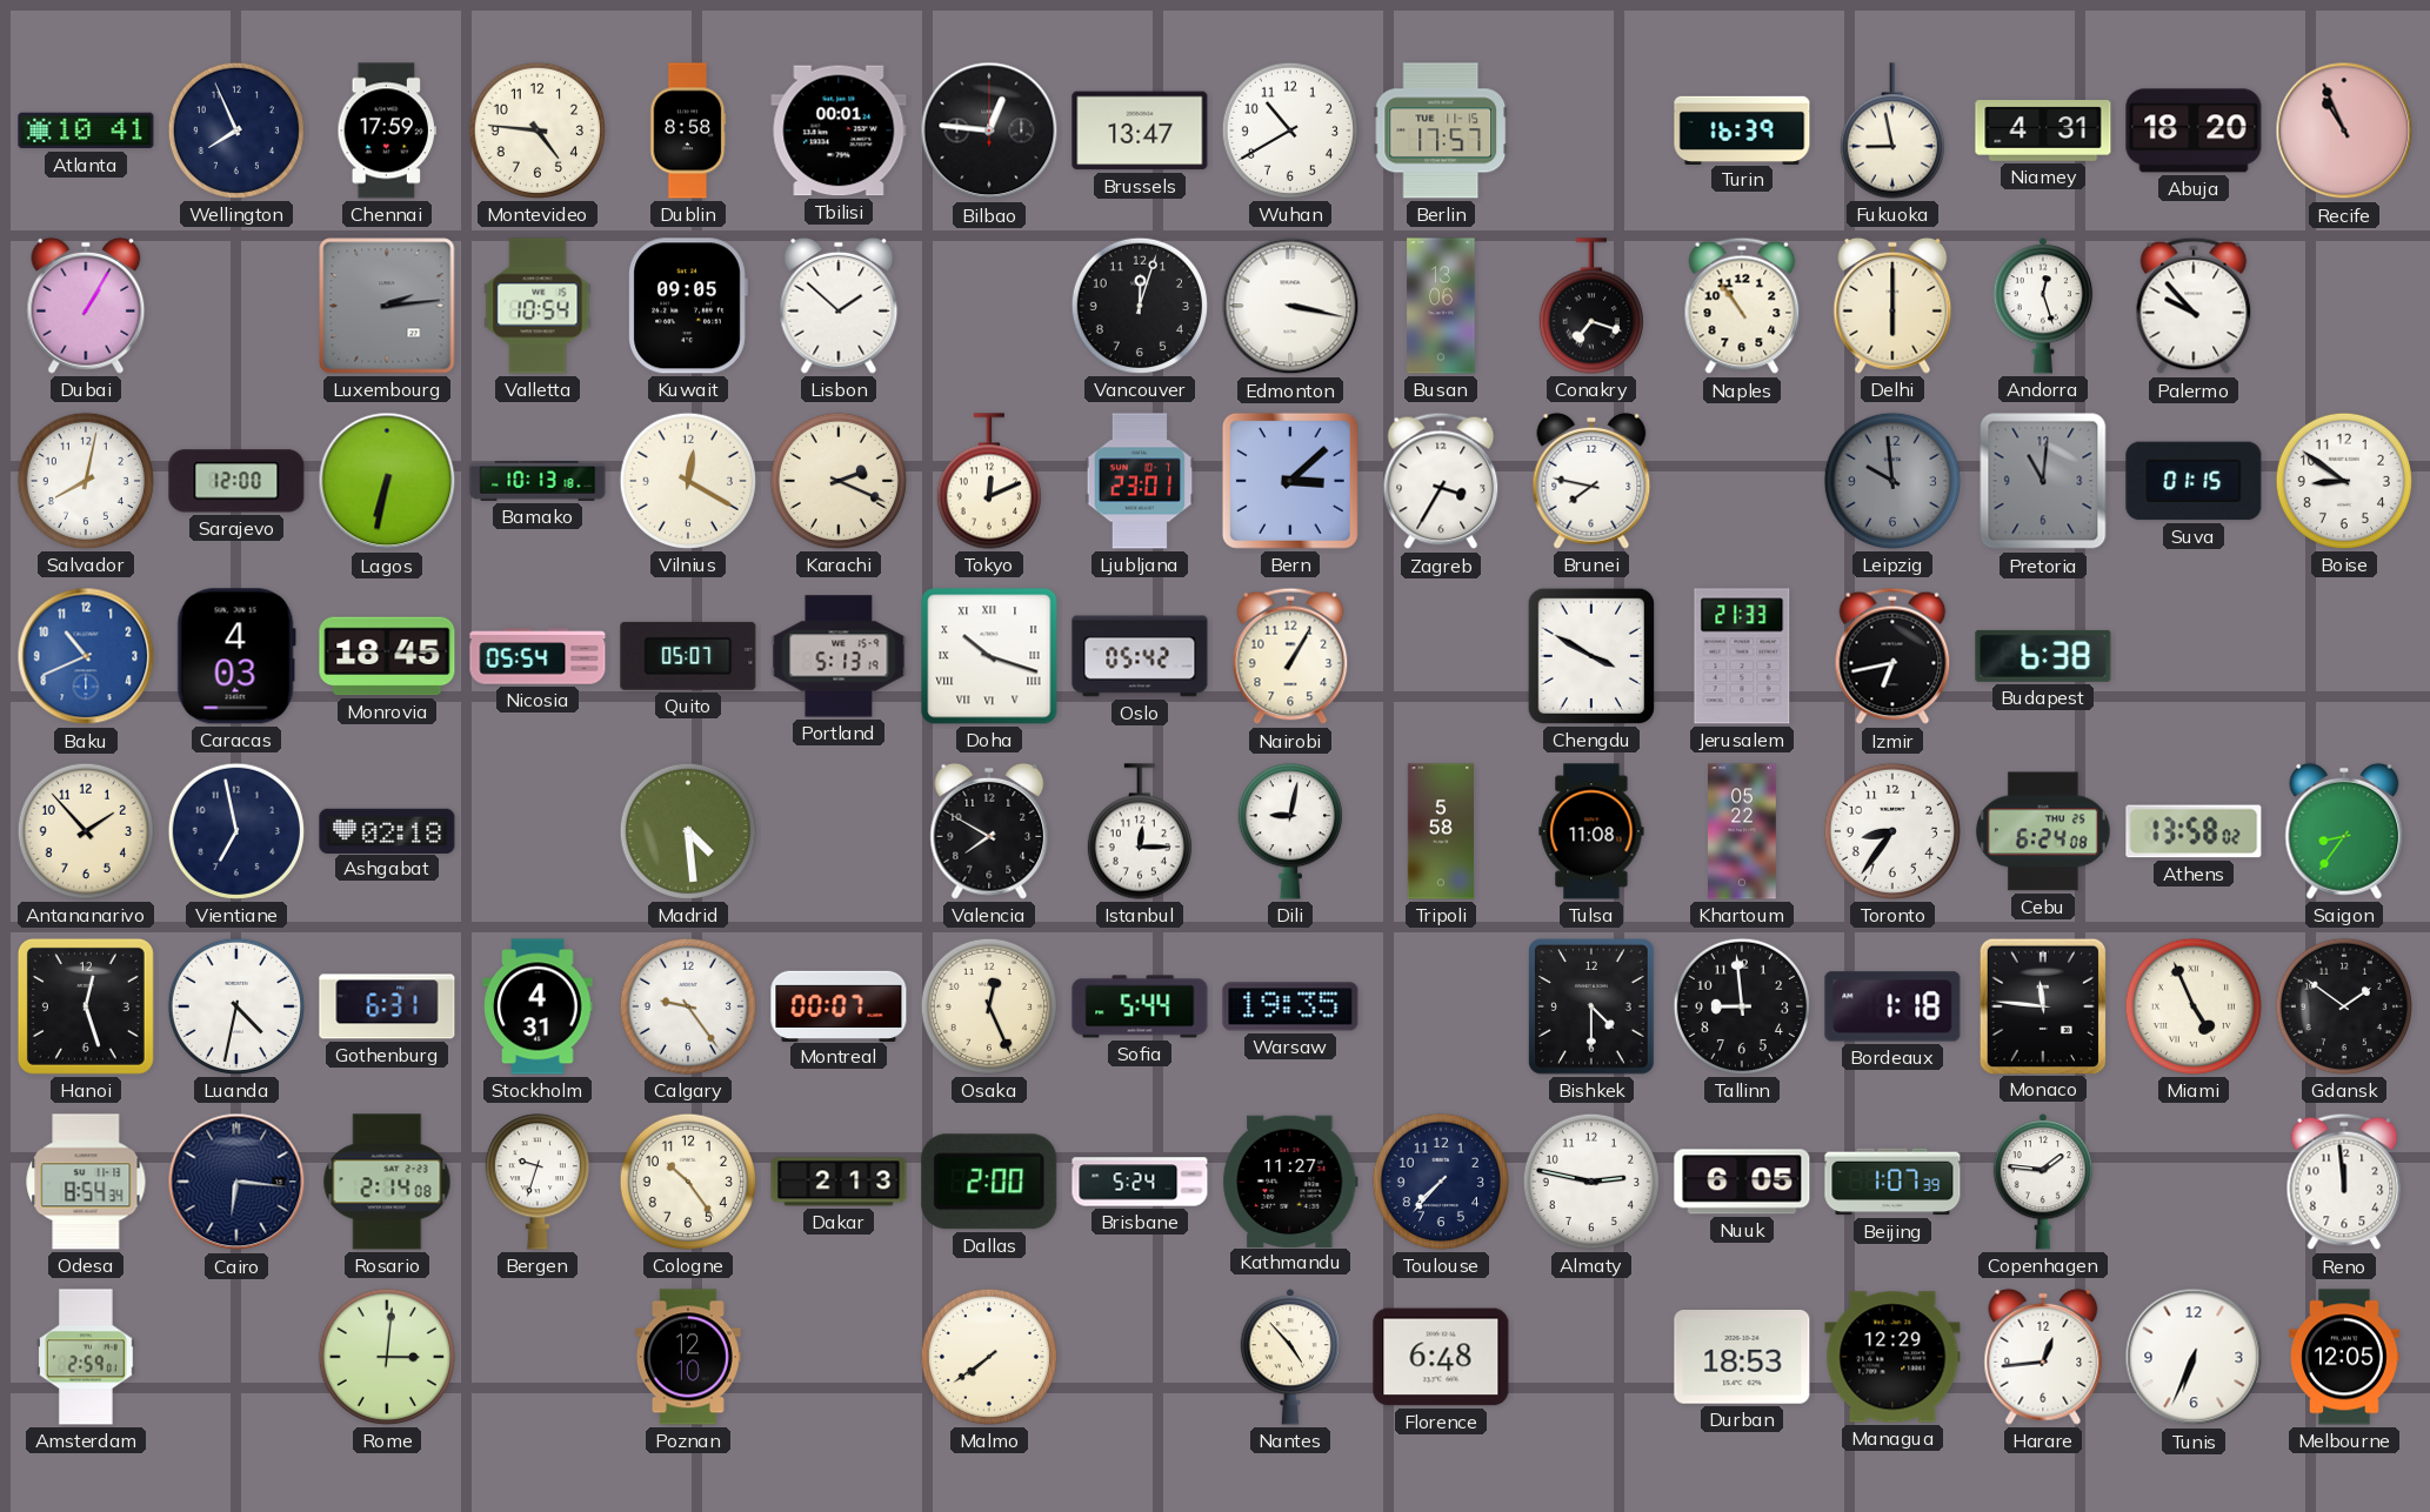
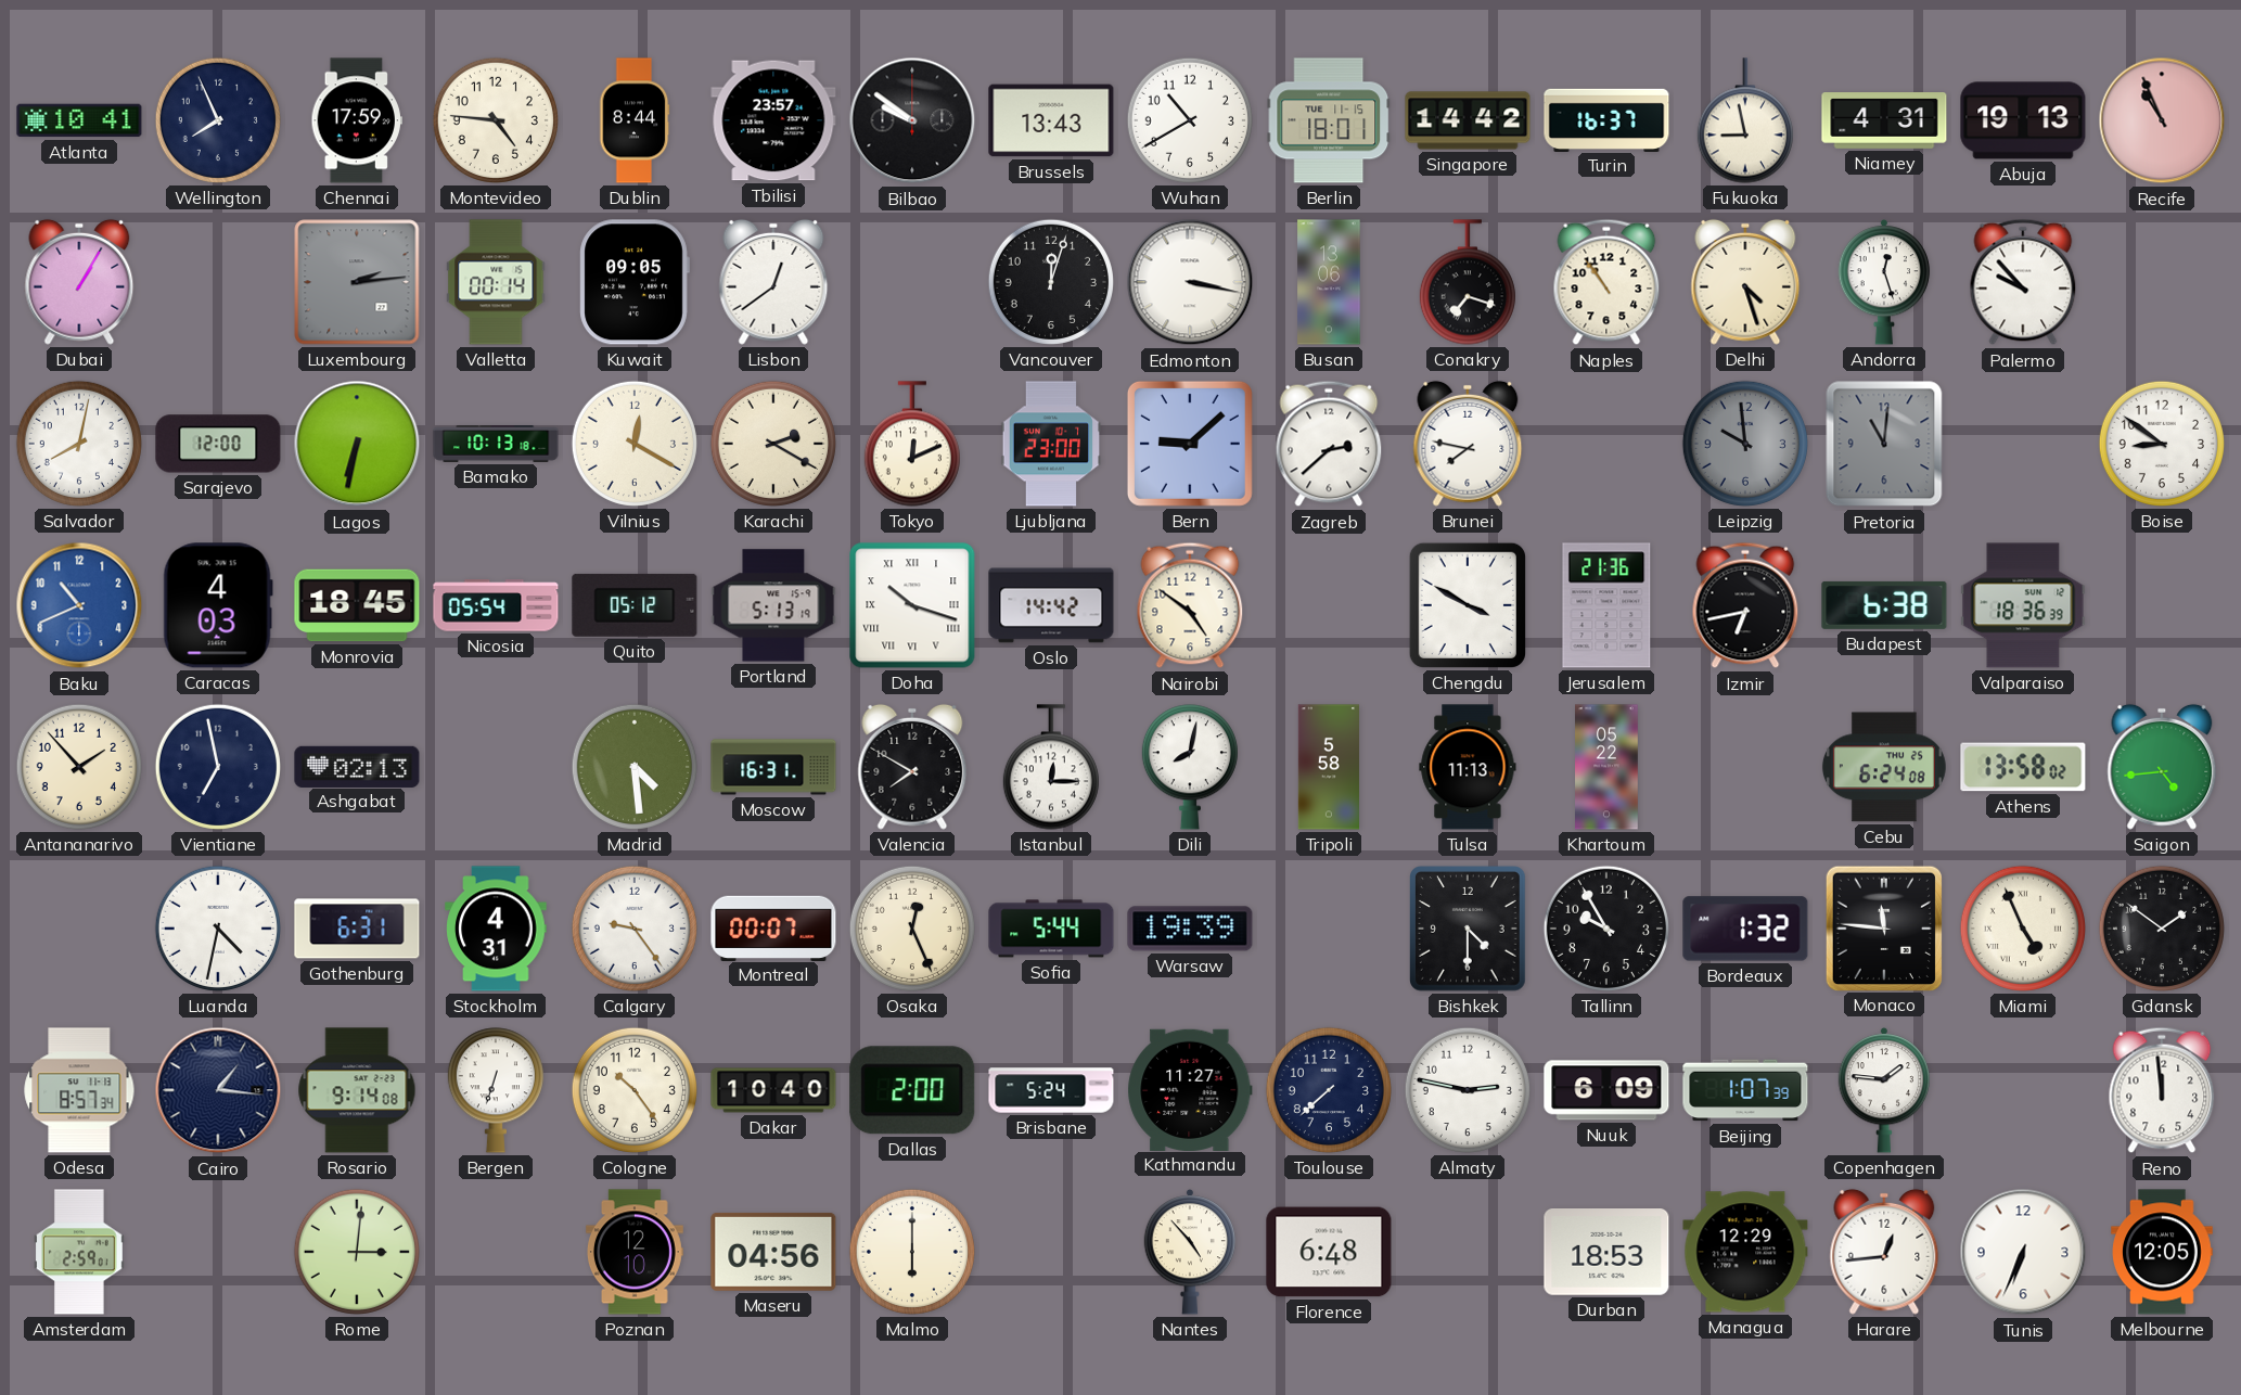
Dublin: 8:58 -> 8:44 (635, 120)
Tbilisi: 00:01 -> 23:57 (773, 120)
Bilbao: 12:46 -> 9:51 (912, 120)
Brussels: 13:47 -> 13:43 (1051, 120)
Berlin: 17:57 -> 18:01 (1329, 120)
Singapore: none -> 14:42 (1468, 120)
Turin: 16:39 -> 16:37 (1606, 119)
Abuja: 18:20 -> 19:13 (2023, 120)
Valletta: 10:54 -> 00:14 (496, 282)
Lisbon: 1:52 -> 12:39 (773, 282)
Delhi: 6:00 -> 4:27 (1745, 282)
Karachi: 2:19 -> 2:20 (773, 444)
Ljubljana: 23:01 -> 23:00 (1051, 444)
Bern: 3:08 -> 9:08 (1190, 444)
Zagreb: 3:35 -> 2:38 (1329, 444)
Suva: 01:15 -> none (2194, 481)
Quito: 05:07 -> 05:12 (635, 605)
Oslo: 05:42 -> 14:42 (1051, 605)
Nairobi: 1:05 -> 4:51 (1190, 605)
Jerusalem: 21:33 -> 21:36 (1606, 605)
Valparaiso: none -> 18:36 (2023, 605)
Ashgabat: 02:18 -> 02:13 (357, 766)
Moscow: none -> 16:31 (773, 767)
Dili: 9:02 -> 8:02 (1190, 767)
Tulsa: 11:08 -> 11:13 (1468, 767)
Toronto: 8:36 -> none (1892, 831)
Saigon: 8:36 -> 4:44 (2162, 767)
Hanoi: 12:27 -> none (86, 1006)
Warsaw: 19:35 -> 19:39 (1190, 929)
Tallinn: 8:59 -> 9:55 (1606, 929)
Bordeaux: 1:18 -> 1:32 (1745, 929)
Odesa: 8:54 -> 8:57 (79, 1090)
Cairo: 6:16 -> 1:16 (218, 1090)
Rosario: 2:14 -> 9:14 (357, 1090)
Bergen: 9:33 -> 6:33 (496, 1090)
Dakar: 2:13 -> 10:40 (773, 1090)
Toulouse: 7:37 -> 7:38 (1329, 1090)
Nuuk: 6:05 -> 6:09 (1606, 1090)
Maseru: none -> 04:56 (773, 1252)
Malmo: 7:39 -> 6:00 (912, 1252)
